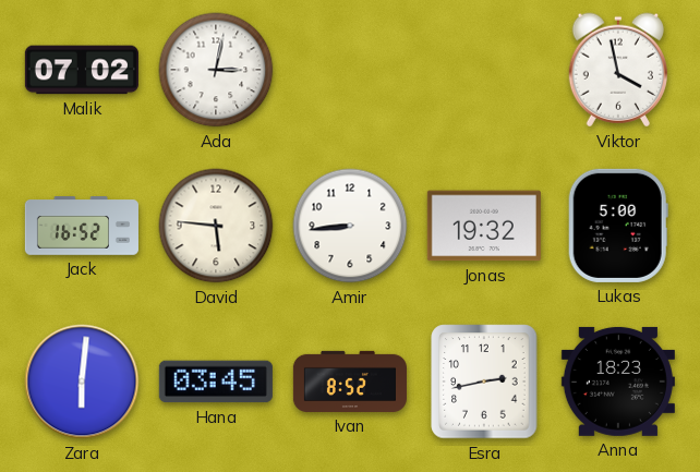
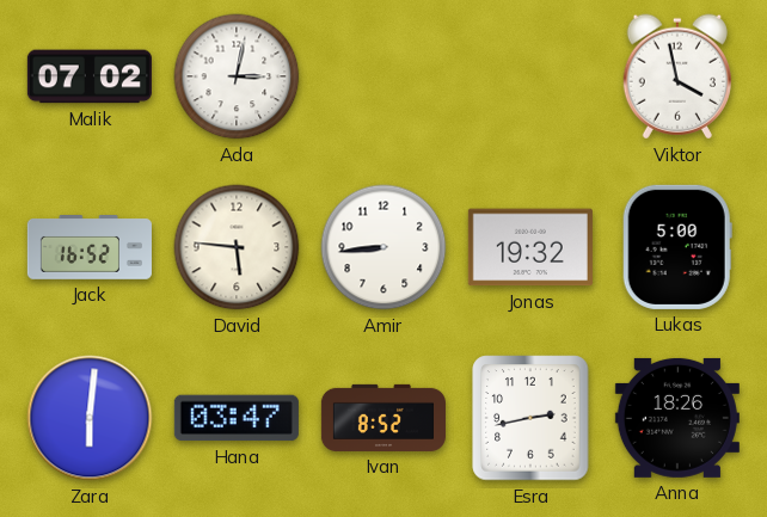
Hana: 03:45 -> 03:47 (237, 418)
Anna: 18:23 -> 18:26 (677, 418)
